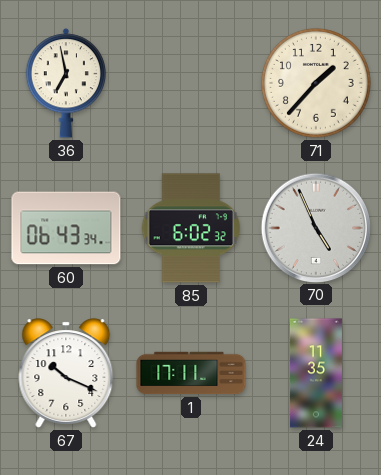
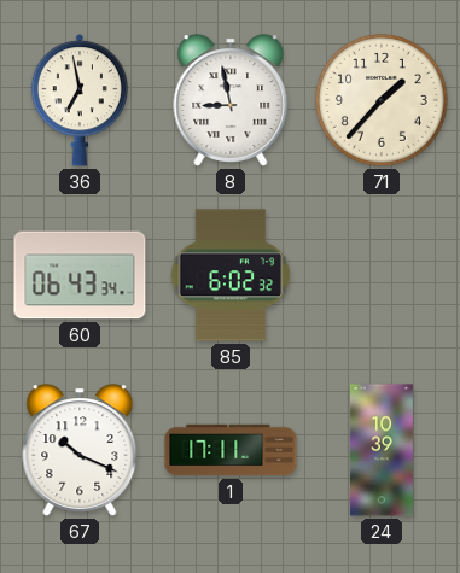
8: none -> 8:58 (231, 100)
70: 4:56 -> none (315, 227)
24: 11:35 -> 10:39 (382, 450)
